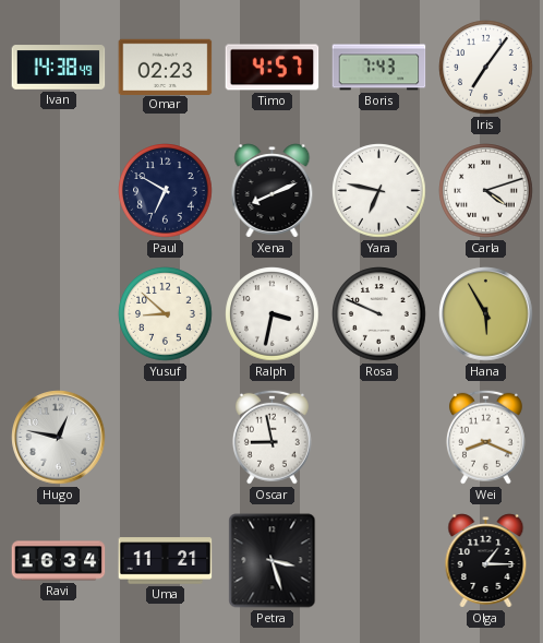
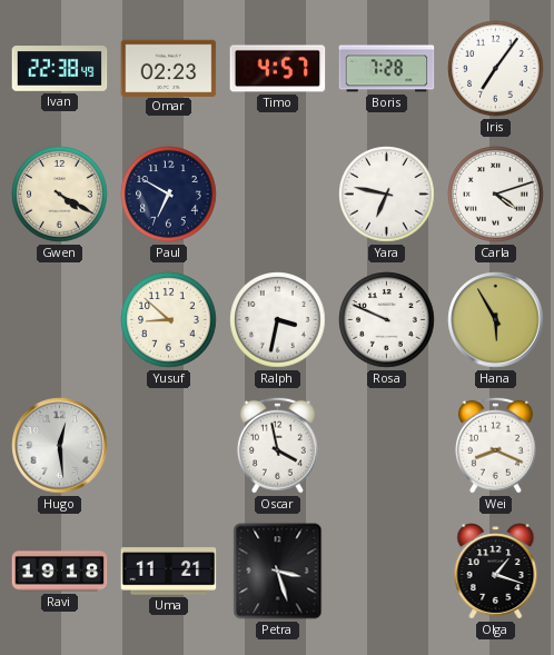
Ivan: 14:38 -> 22:38 (60, 69)
Boris: 7:43 -> 7:28 (387, 69)
Gwen: none -> 4:20 (60, 195)
Xena: 8:11 -> none (273, 191)
Hugo: 12:47 -> 12:29 (60, 446)
Oscar: 8:58 -> 3:58 (277, 445)
Ravi: 16:34 -> 19:18 (60, 572)
Olga: 1:15 -> 1:18 (496, 572)
